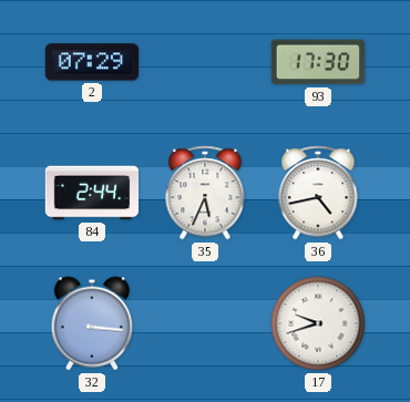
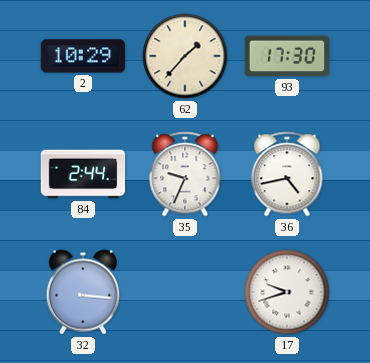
2: 07:29 -> 10:29 (83, 56)
62: none -> 1:37 (185, 56)
35: 5:34 -> 9:34 (185, 174)
